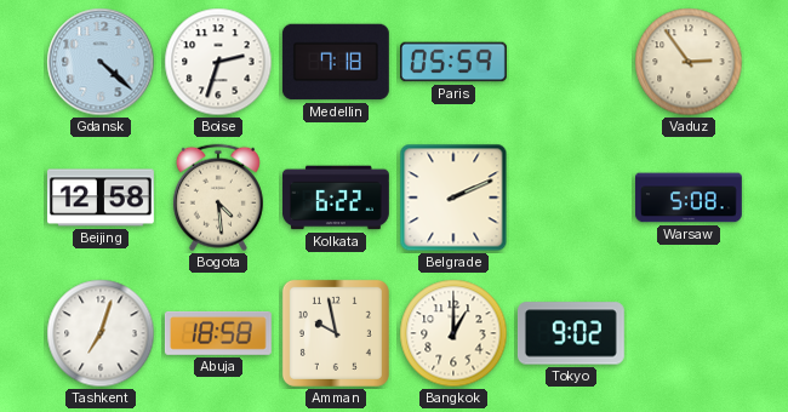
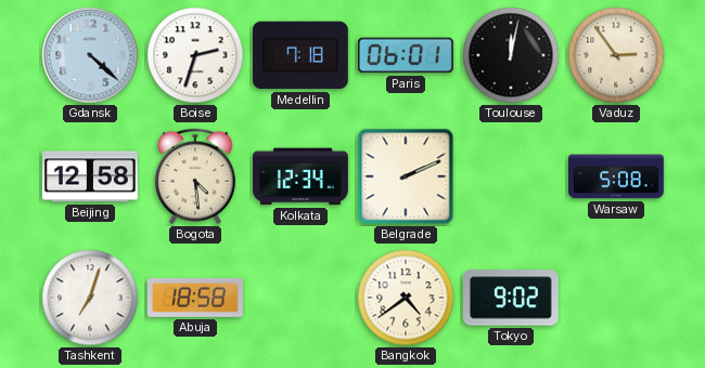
Paris: 05:59 -> 06:01 (406, 55)
Toulouse: none -> 12:02 (511, 55)
Kolkata: 6:22 -> 12:34 (302, 176)
Amman: 9:58 -> none (336, 333)
Bangkok: 1:00 -> 4:39 (406, 298)
